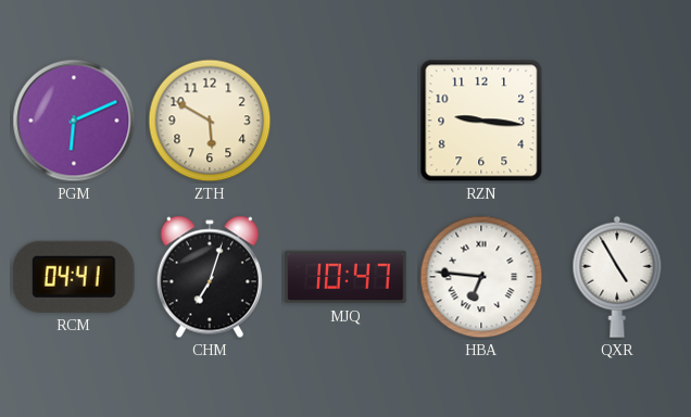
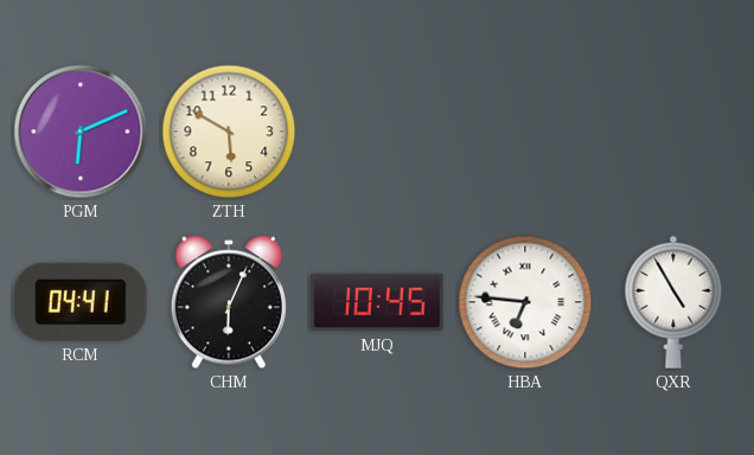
RZN: 9:16 -> none (481, 121)
CHM: 7:03 -> 6:04 (229, 302)
MJQ: 10:47 -> 10:45 (377, 302)
